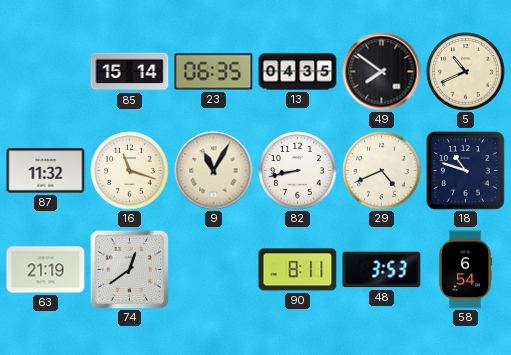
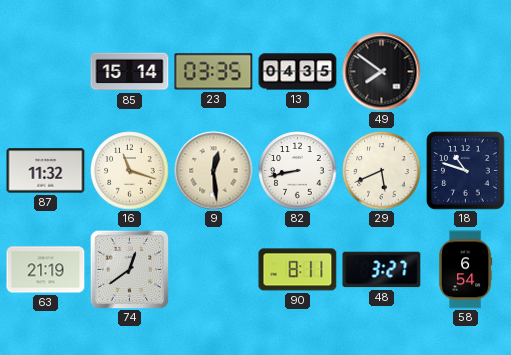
23: 06:35 -> 03:35 (214, 72)
5: 10:41 -> none (466, 72)
9: 11:05 -> 12:29 (214, 171)
29: 4:41 -> 5:41 (382, 171)
48: 3:53 -> 3:27 (382, 270)
